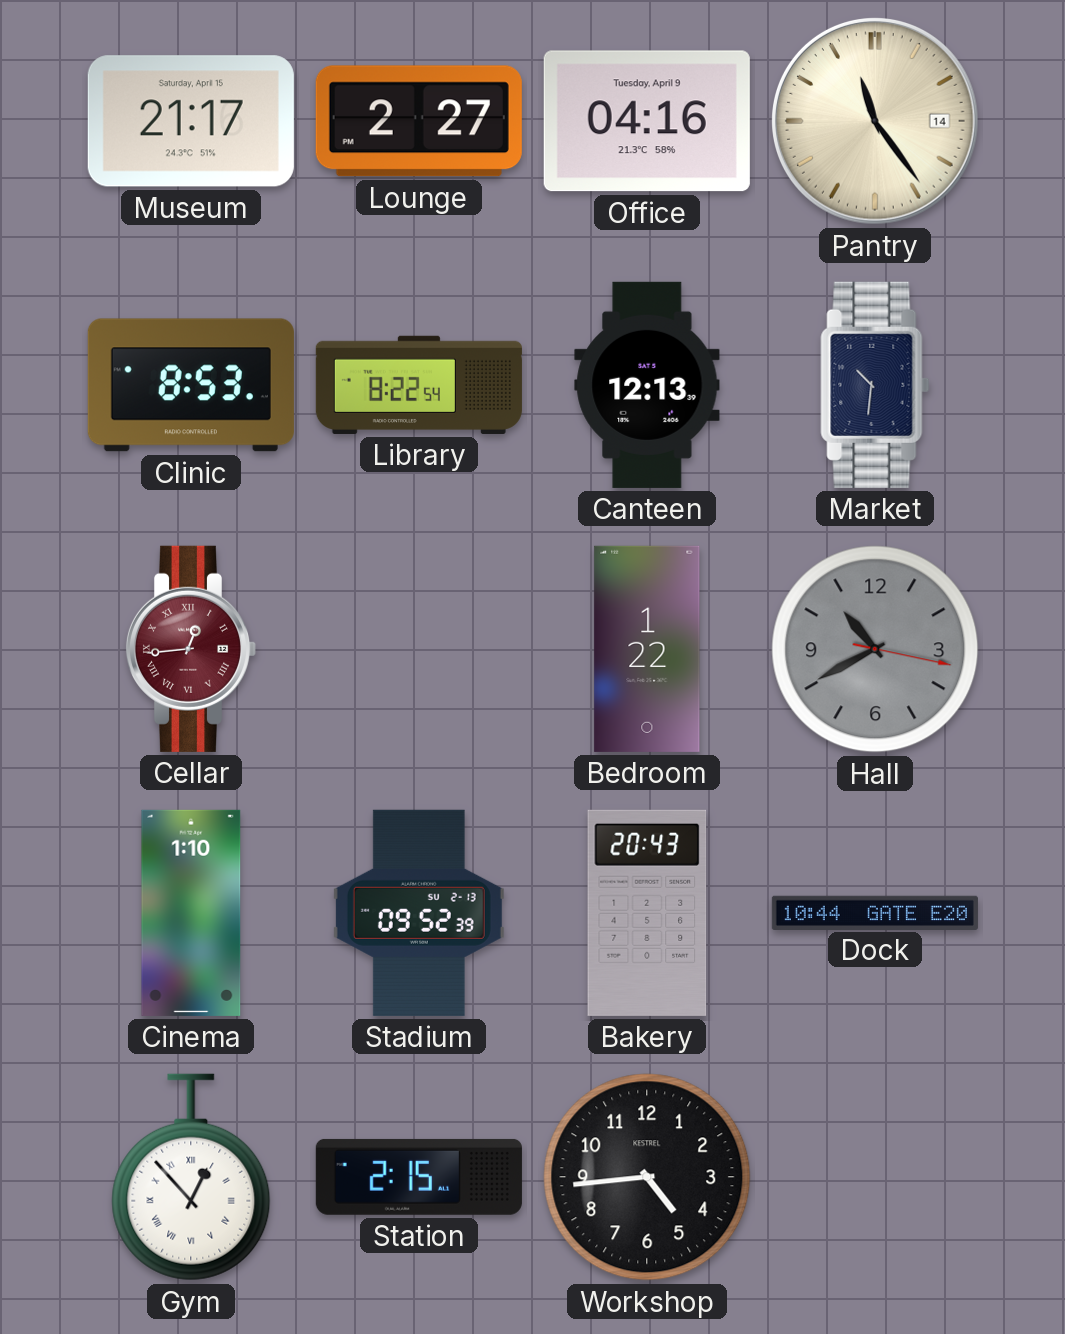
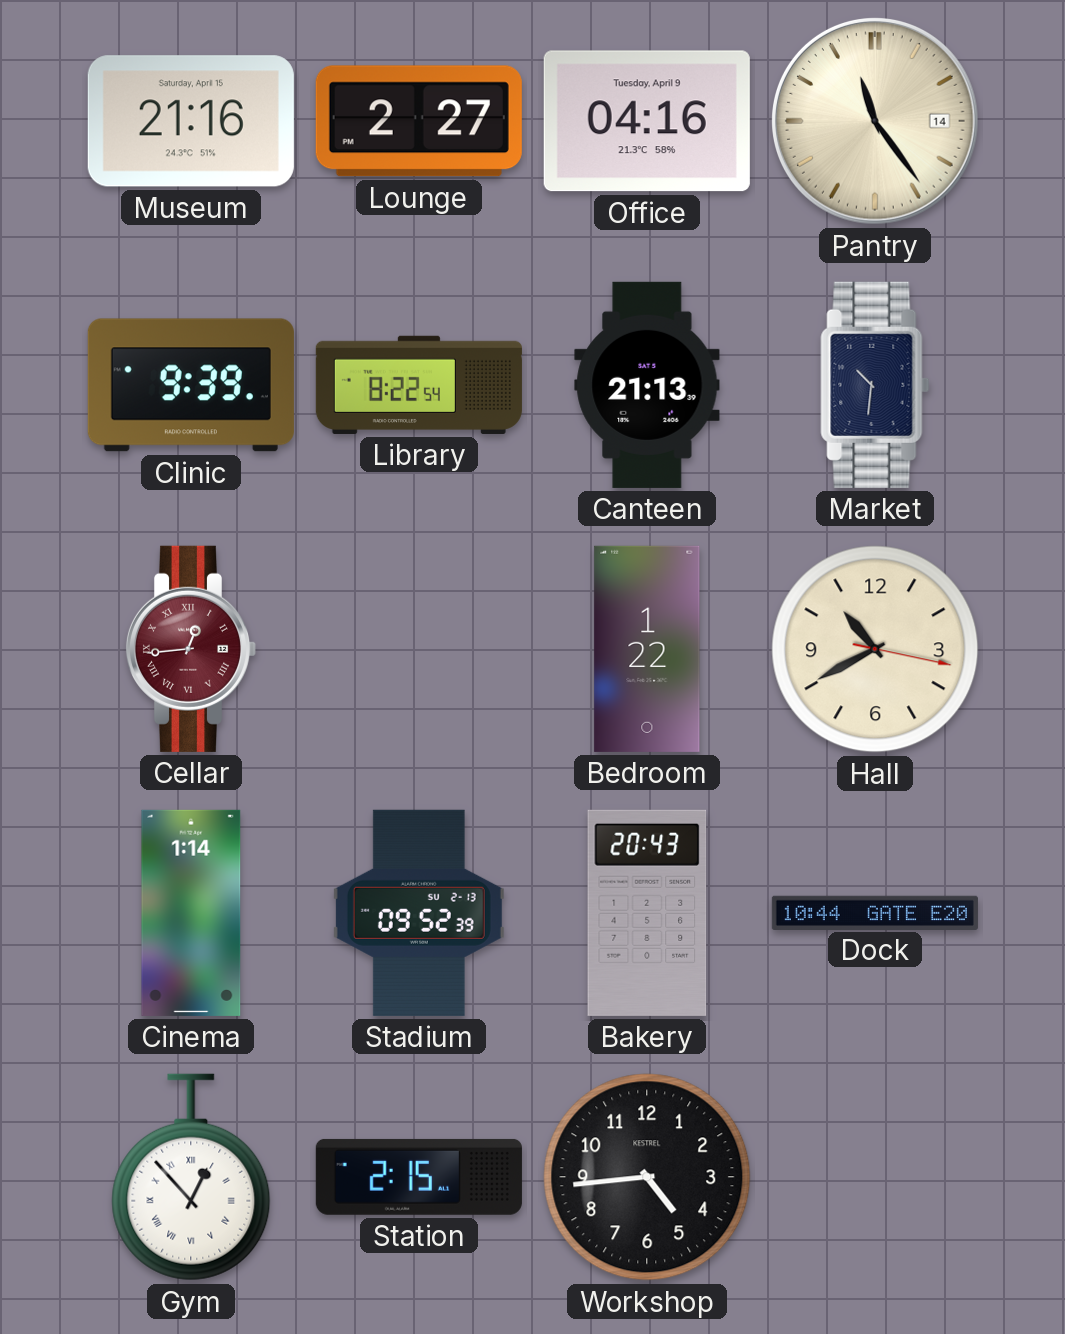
Museum: 21:17 -> 21:16 (191, 121)
Clinic: 8:53 -> 9:39 (191, 385)
Canteen: 12:13 -> 21:13 (647, 385)
Hall dial: grey -> cream (875, 649)
Cinema: 1:10 -> 1:14 (191, 913)
